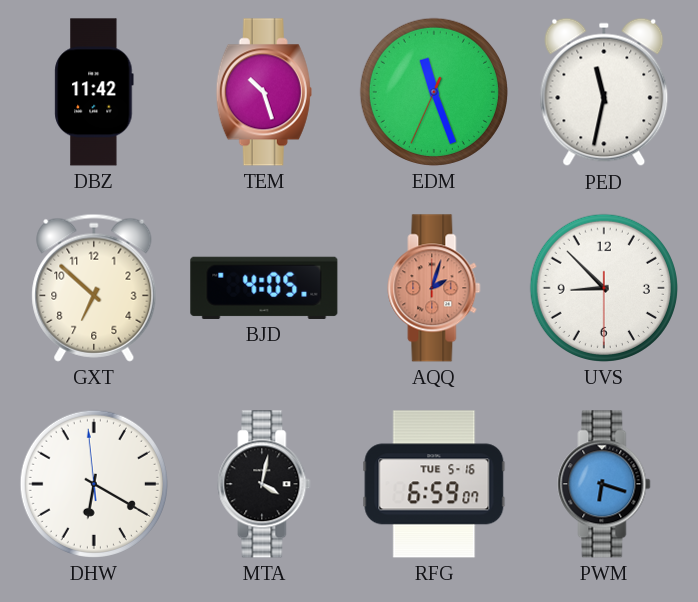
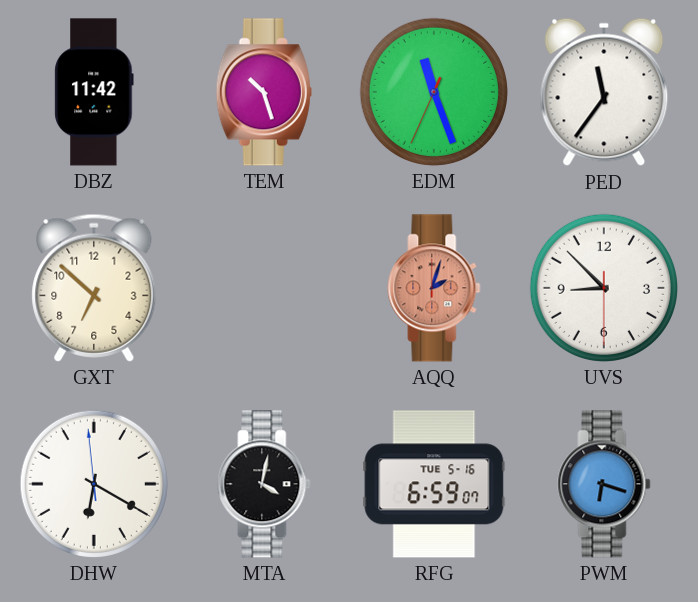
PED: 11:32 -> 11:36 (604, 92)
BJD: 4:05 -> none (264, 288)
